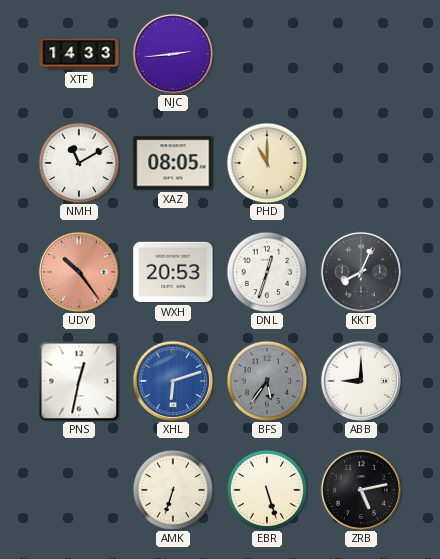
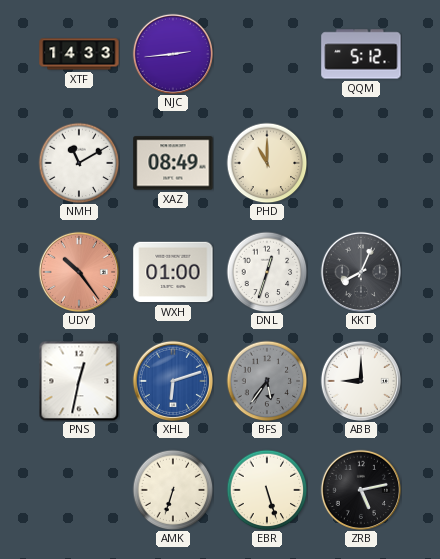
QQM: none -> 5:12 (361, 54)
XAZ: 08:05 -> 08:49 (173, 163)
WXH: 20:53 -> 01:00 (173, 272)
